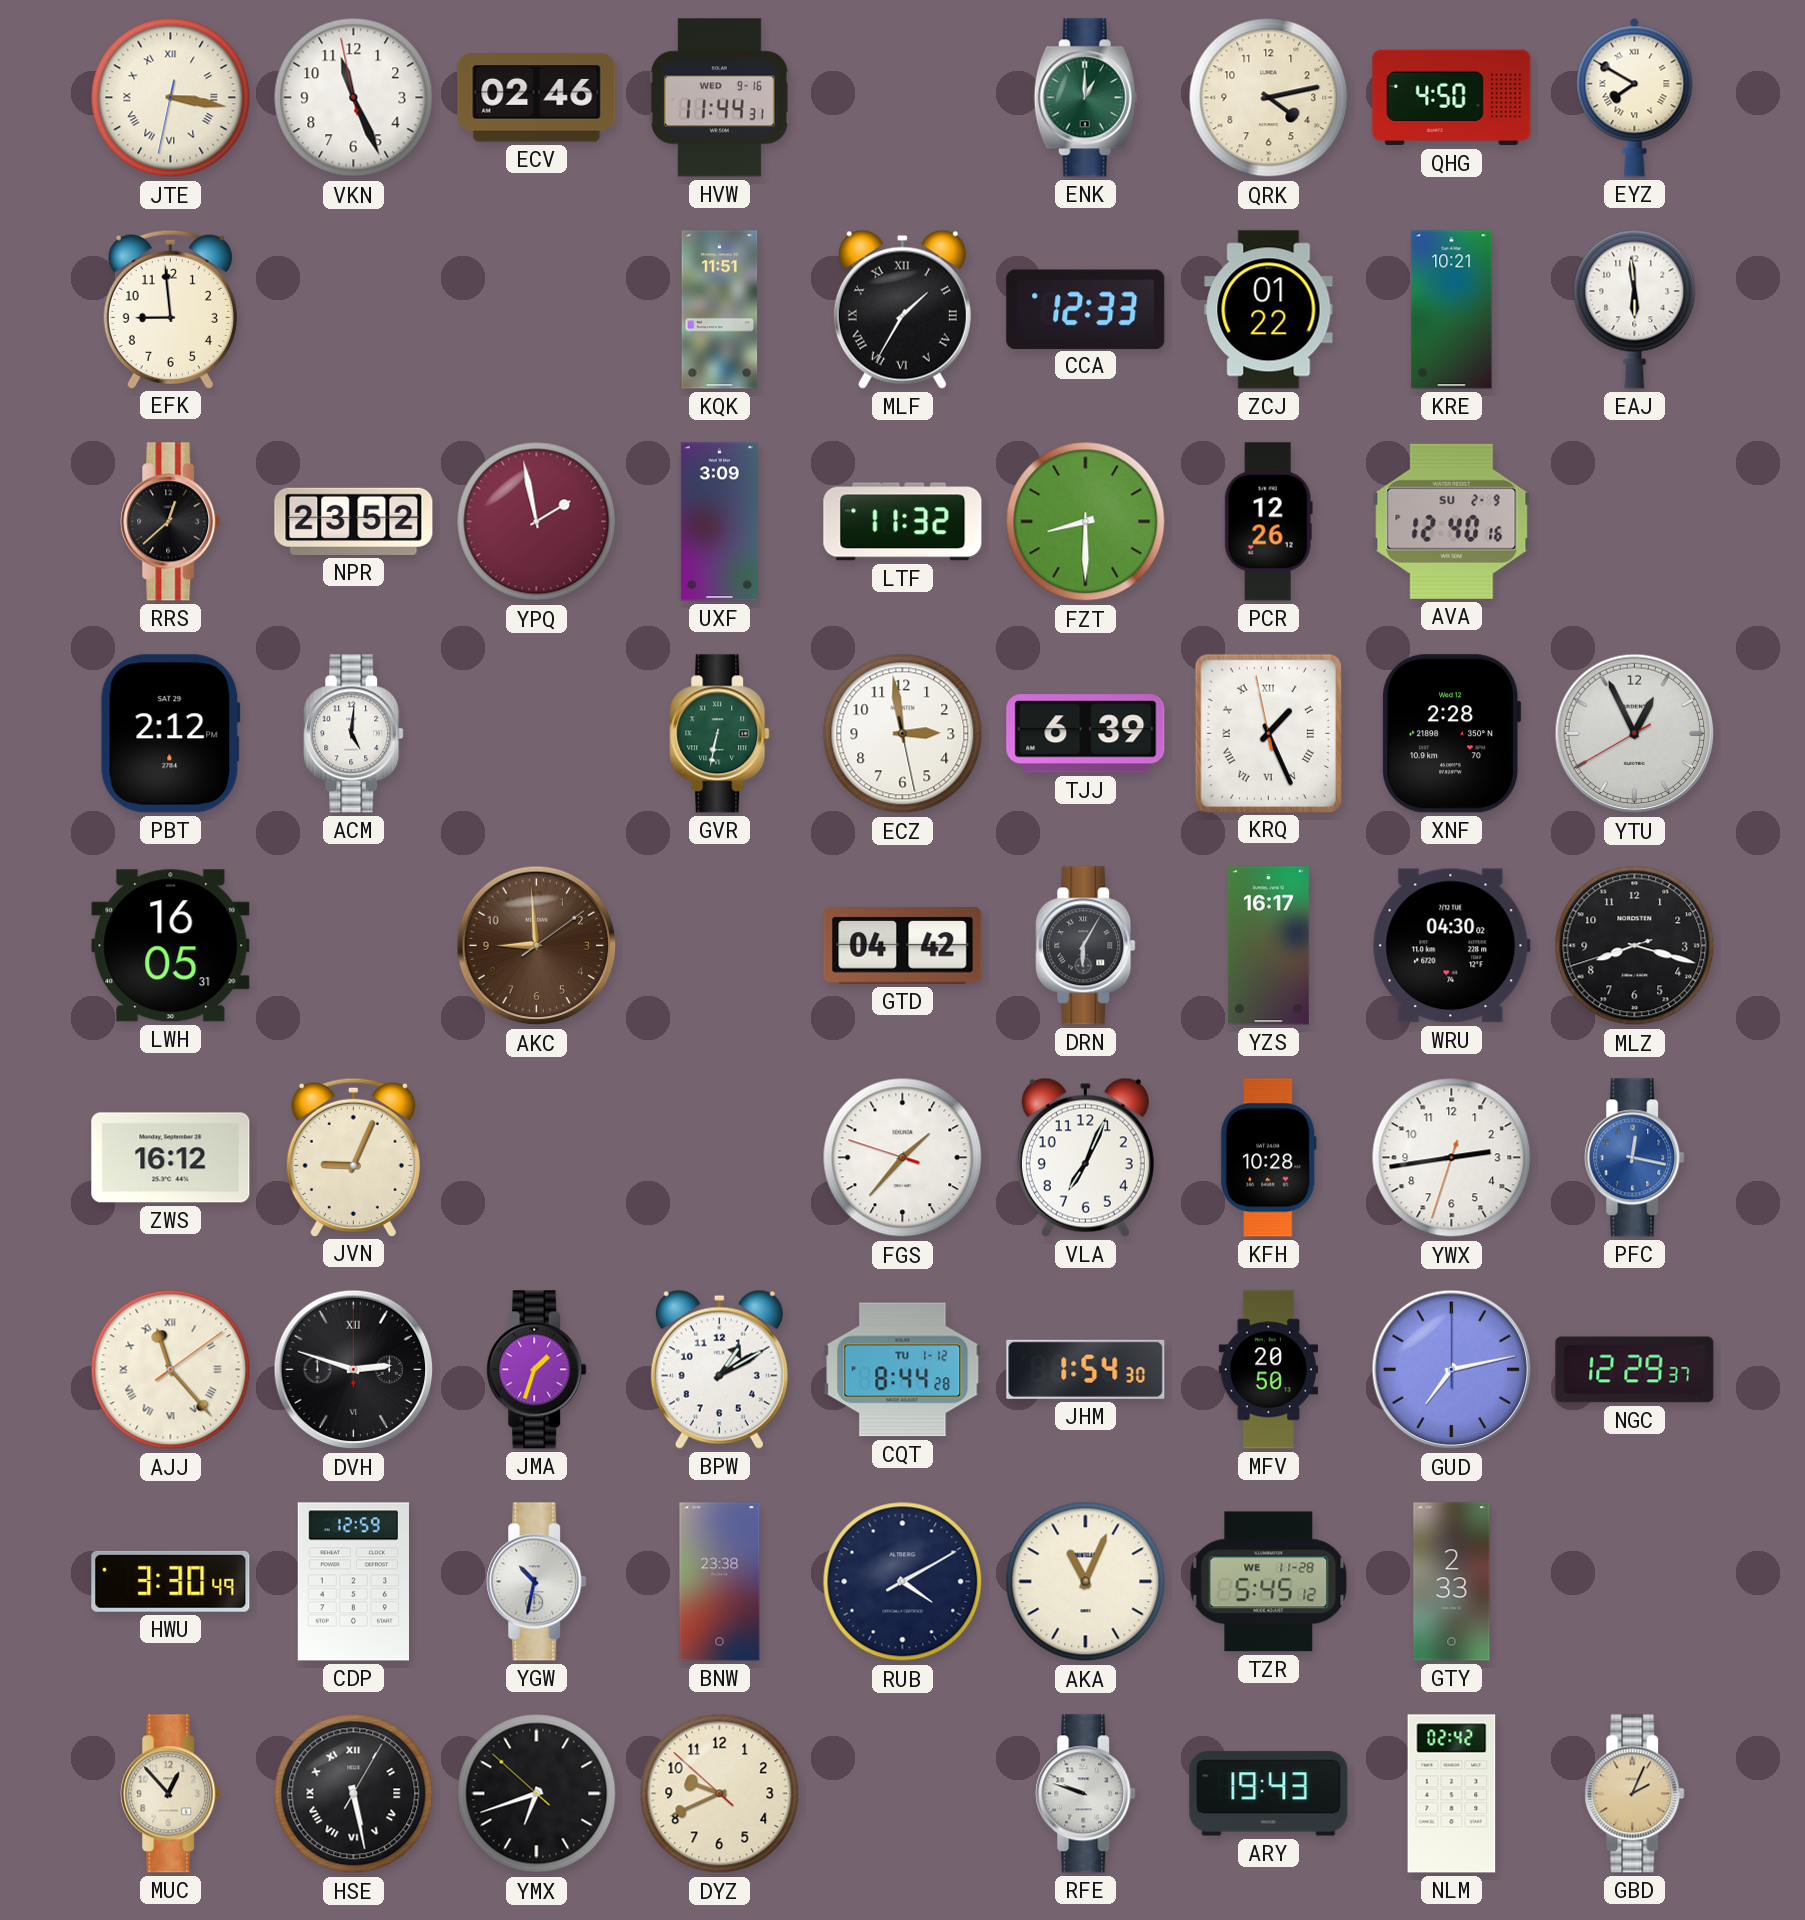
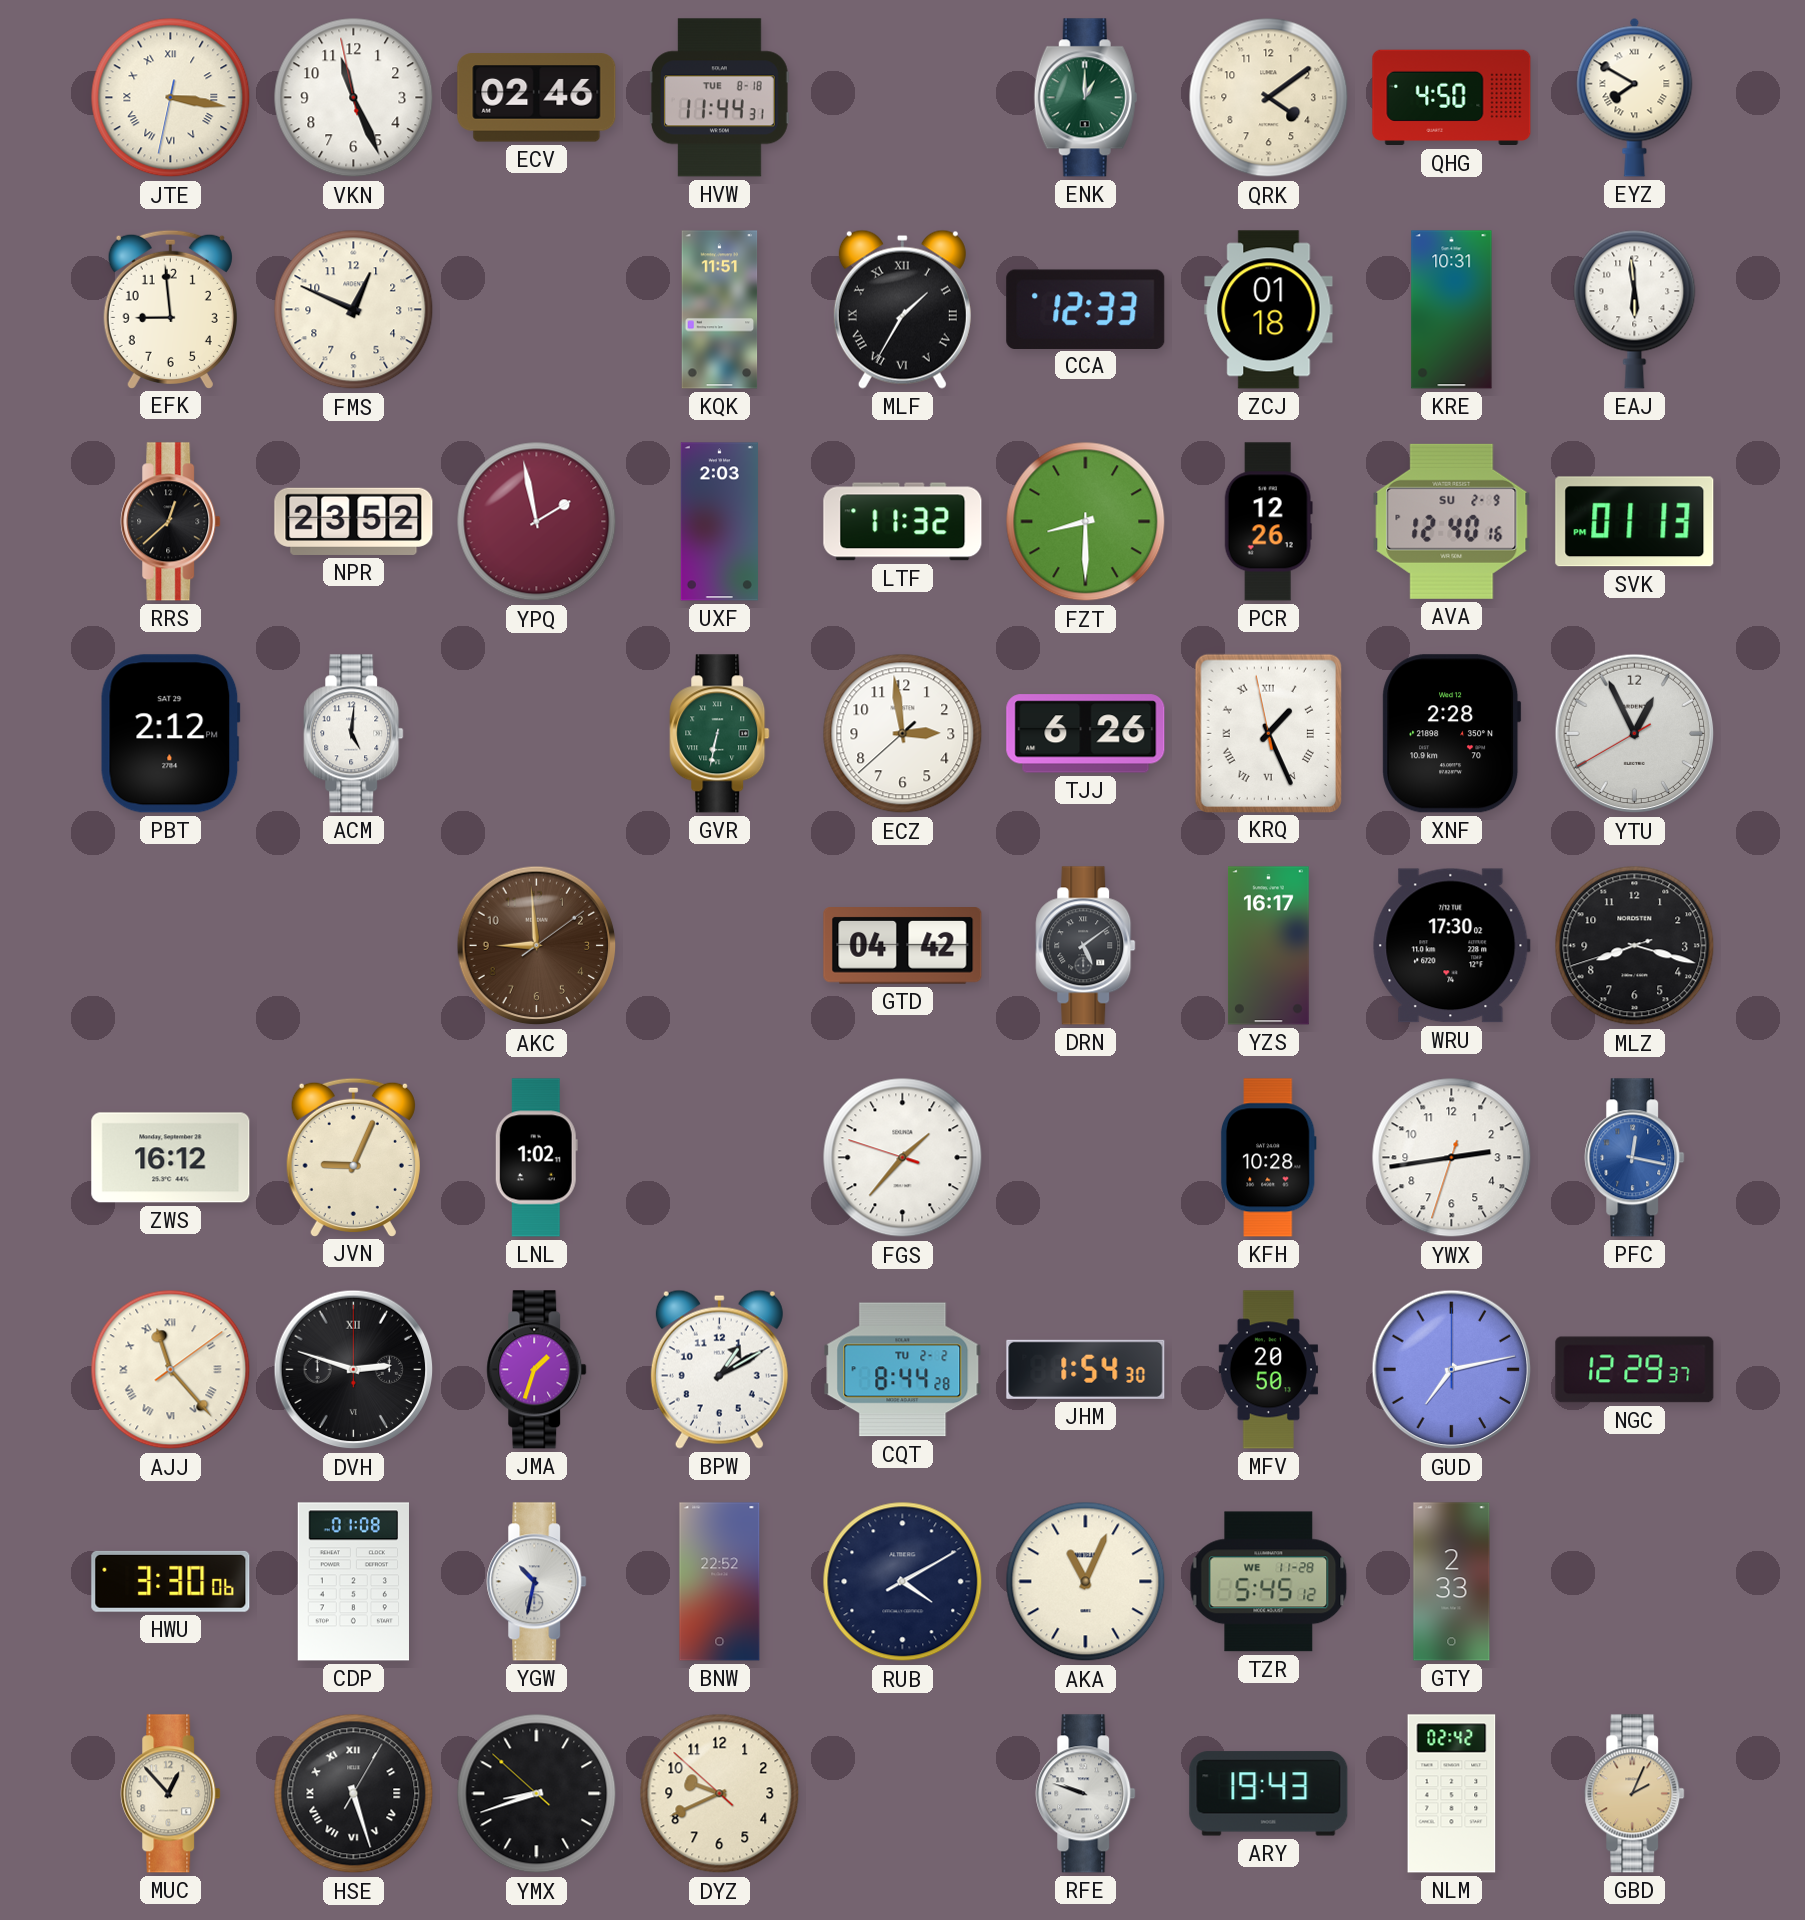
HVW date: WED 9-16 -> TUE 8-18 (719, 98)
QRK: 4:13 -> 4:09 (1269, 98)
FMS: none -> 12:49 (354, 310)
ZCJ: 01:22 -> 01:18 (1269, 310)
KRE: 10:21 -> 10:31 (1452, 310)
UXF: 3:09 -> 2:03 (719, 522)
SVK: none -> 01:13 (1635, 522)
ECZ: 2:58:28 -> 2:58:38 (903, 734)
TJJ: 6:39 -> 6:26 (1086, 734)
LWH: 16:05 -> none (171, 946)
DRN: 6:05 -> 5:09 (1086, 946)
WRU: 04:30 -> 17:30 (1451, 946)
LNL: none -> 1:02 (536, 1158)
VLA: 7:04 -> none (1085, 1157)
CQT date: TU 1-12 -> TU 2-2 (903, 1370)
HWU: 3:30:49 -> 3:30:06 (171, 1581)
CDP: 12:59 -> 01:08 (353, 1582)
BNW: 23:38 -> 22:52 (720, 1582)
HSE: 5:28 -> 5:27 (354, 1794)
YMX: 6:41 -> 8:41 (537, 1794)
